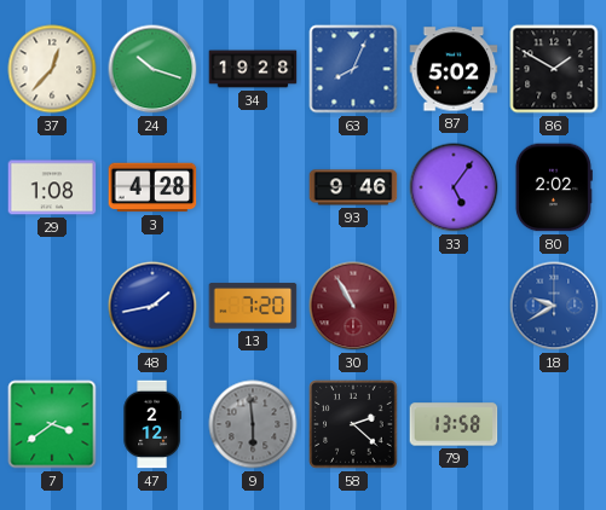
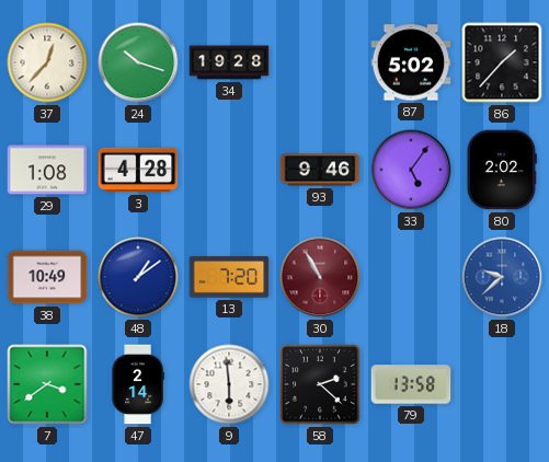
63: 8:04 -> none (353, 69)
86: 1:50 -> 1:37 (502, 62)
38: none -> 10:49 (47, 277)
48: 1:43 -> 1:09 (138, 277)
18: 9:40 -> 9:38 (502, 277)
47: 2:12 -> 2:14 (138, 384)
9 dial: grey -> white (229, 384)
